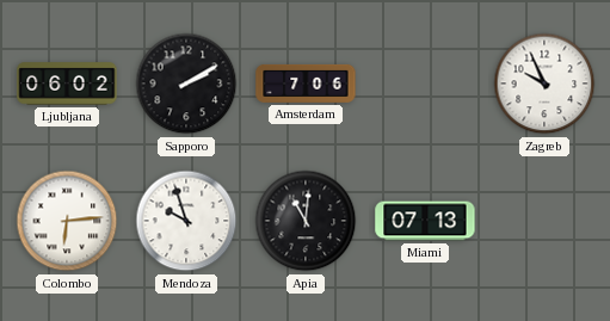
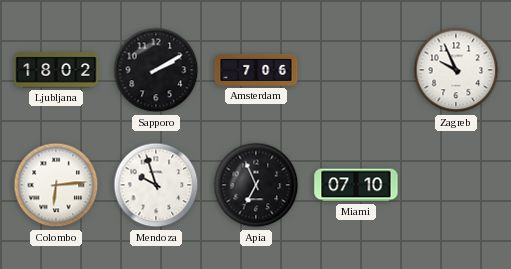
Ljubljana: 06:02 -> 18:02 (56, 70)
Apia: 11:01 -> 6:56 (256, 185)
Miami: 07:13 -> 07:10 (356, 185)
